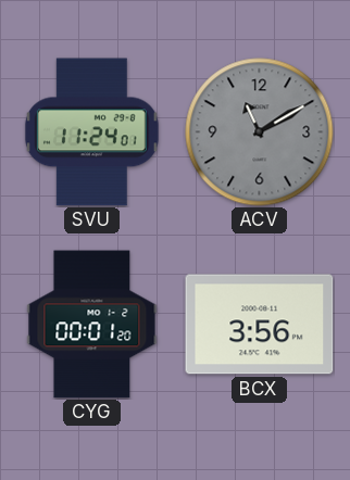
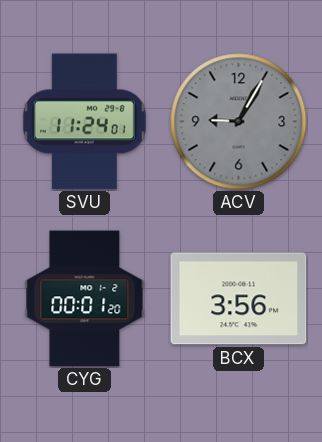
ACV: 11:10 -> 9:05 (239, 122)
